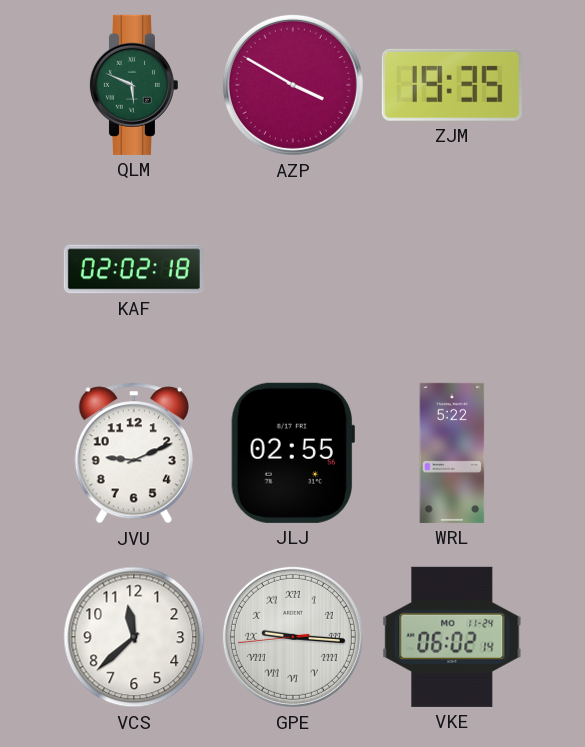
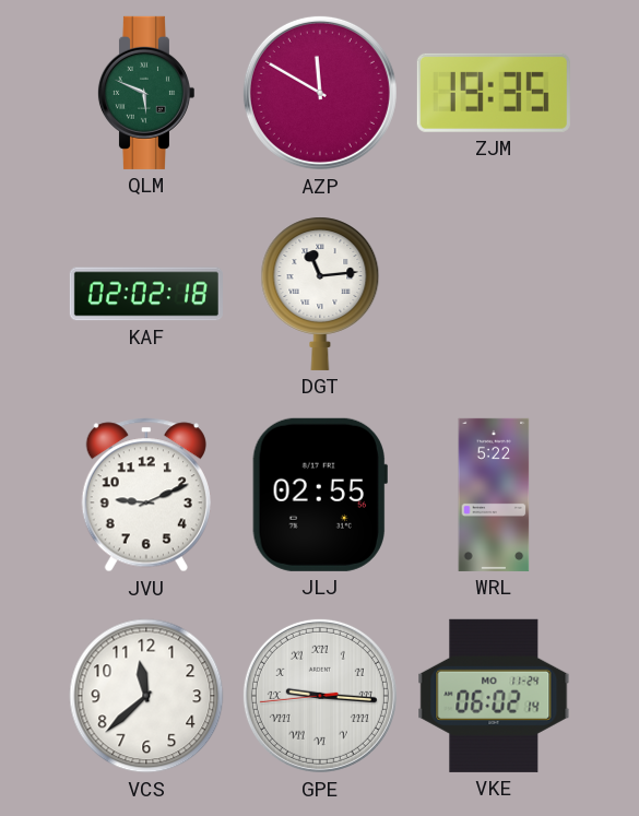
AZP: 3:50 -> 11:50 (320, 93)
DGT: none -> 11:14 (320, 294)
